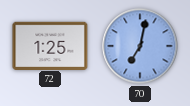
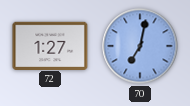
72: 1:25 -> 1:27 (50, 45)
